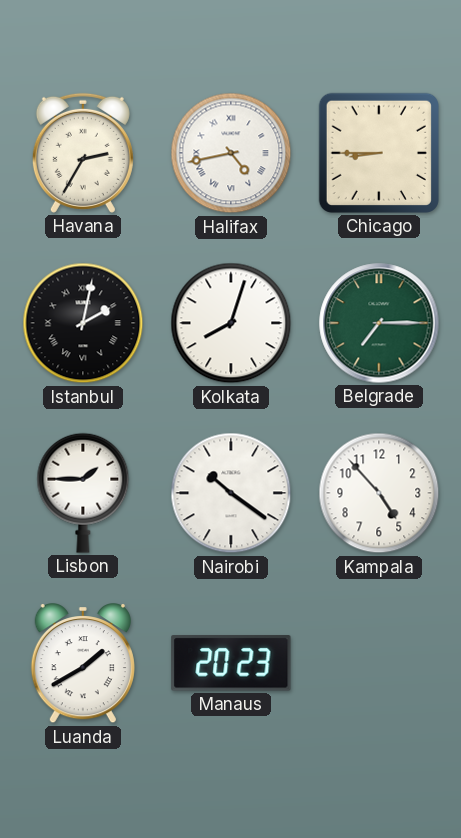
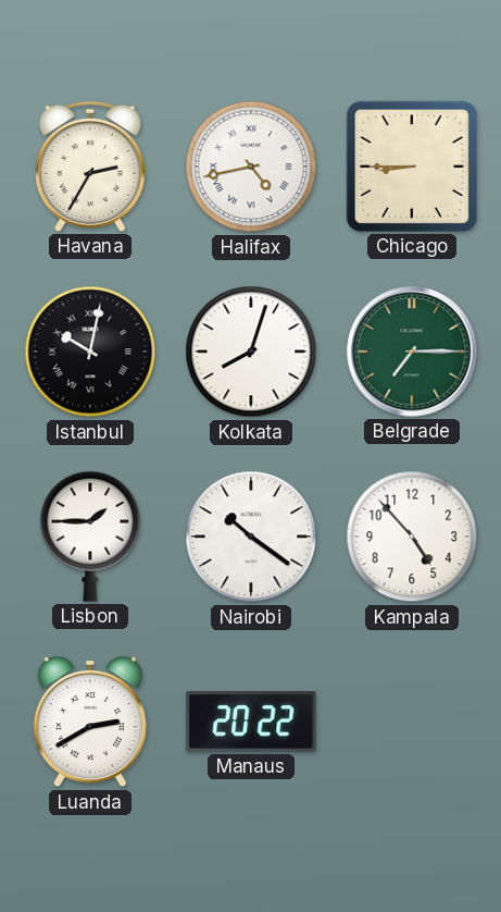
Istanbul: 2:02 -> 10:02 (90, 352)
Luanda: 1:40 -> 2:40 (90, 723)
Manaus: 20:23 -> 20:22 (251, 722)
